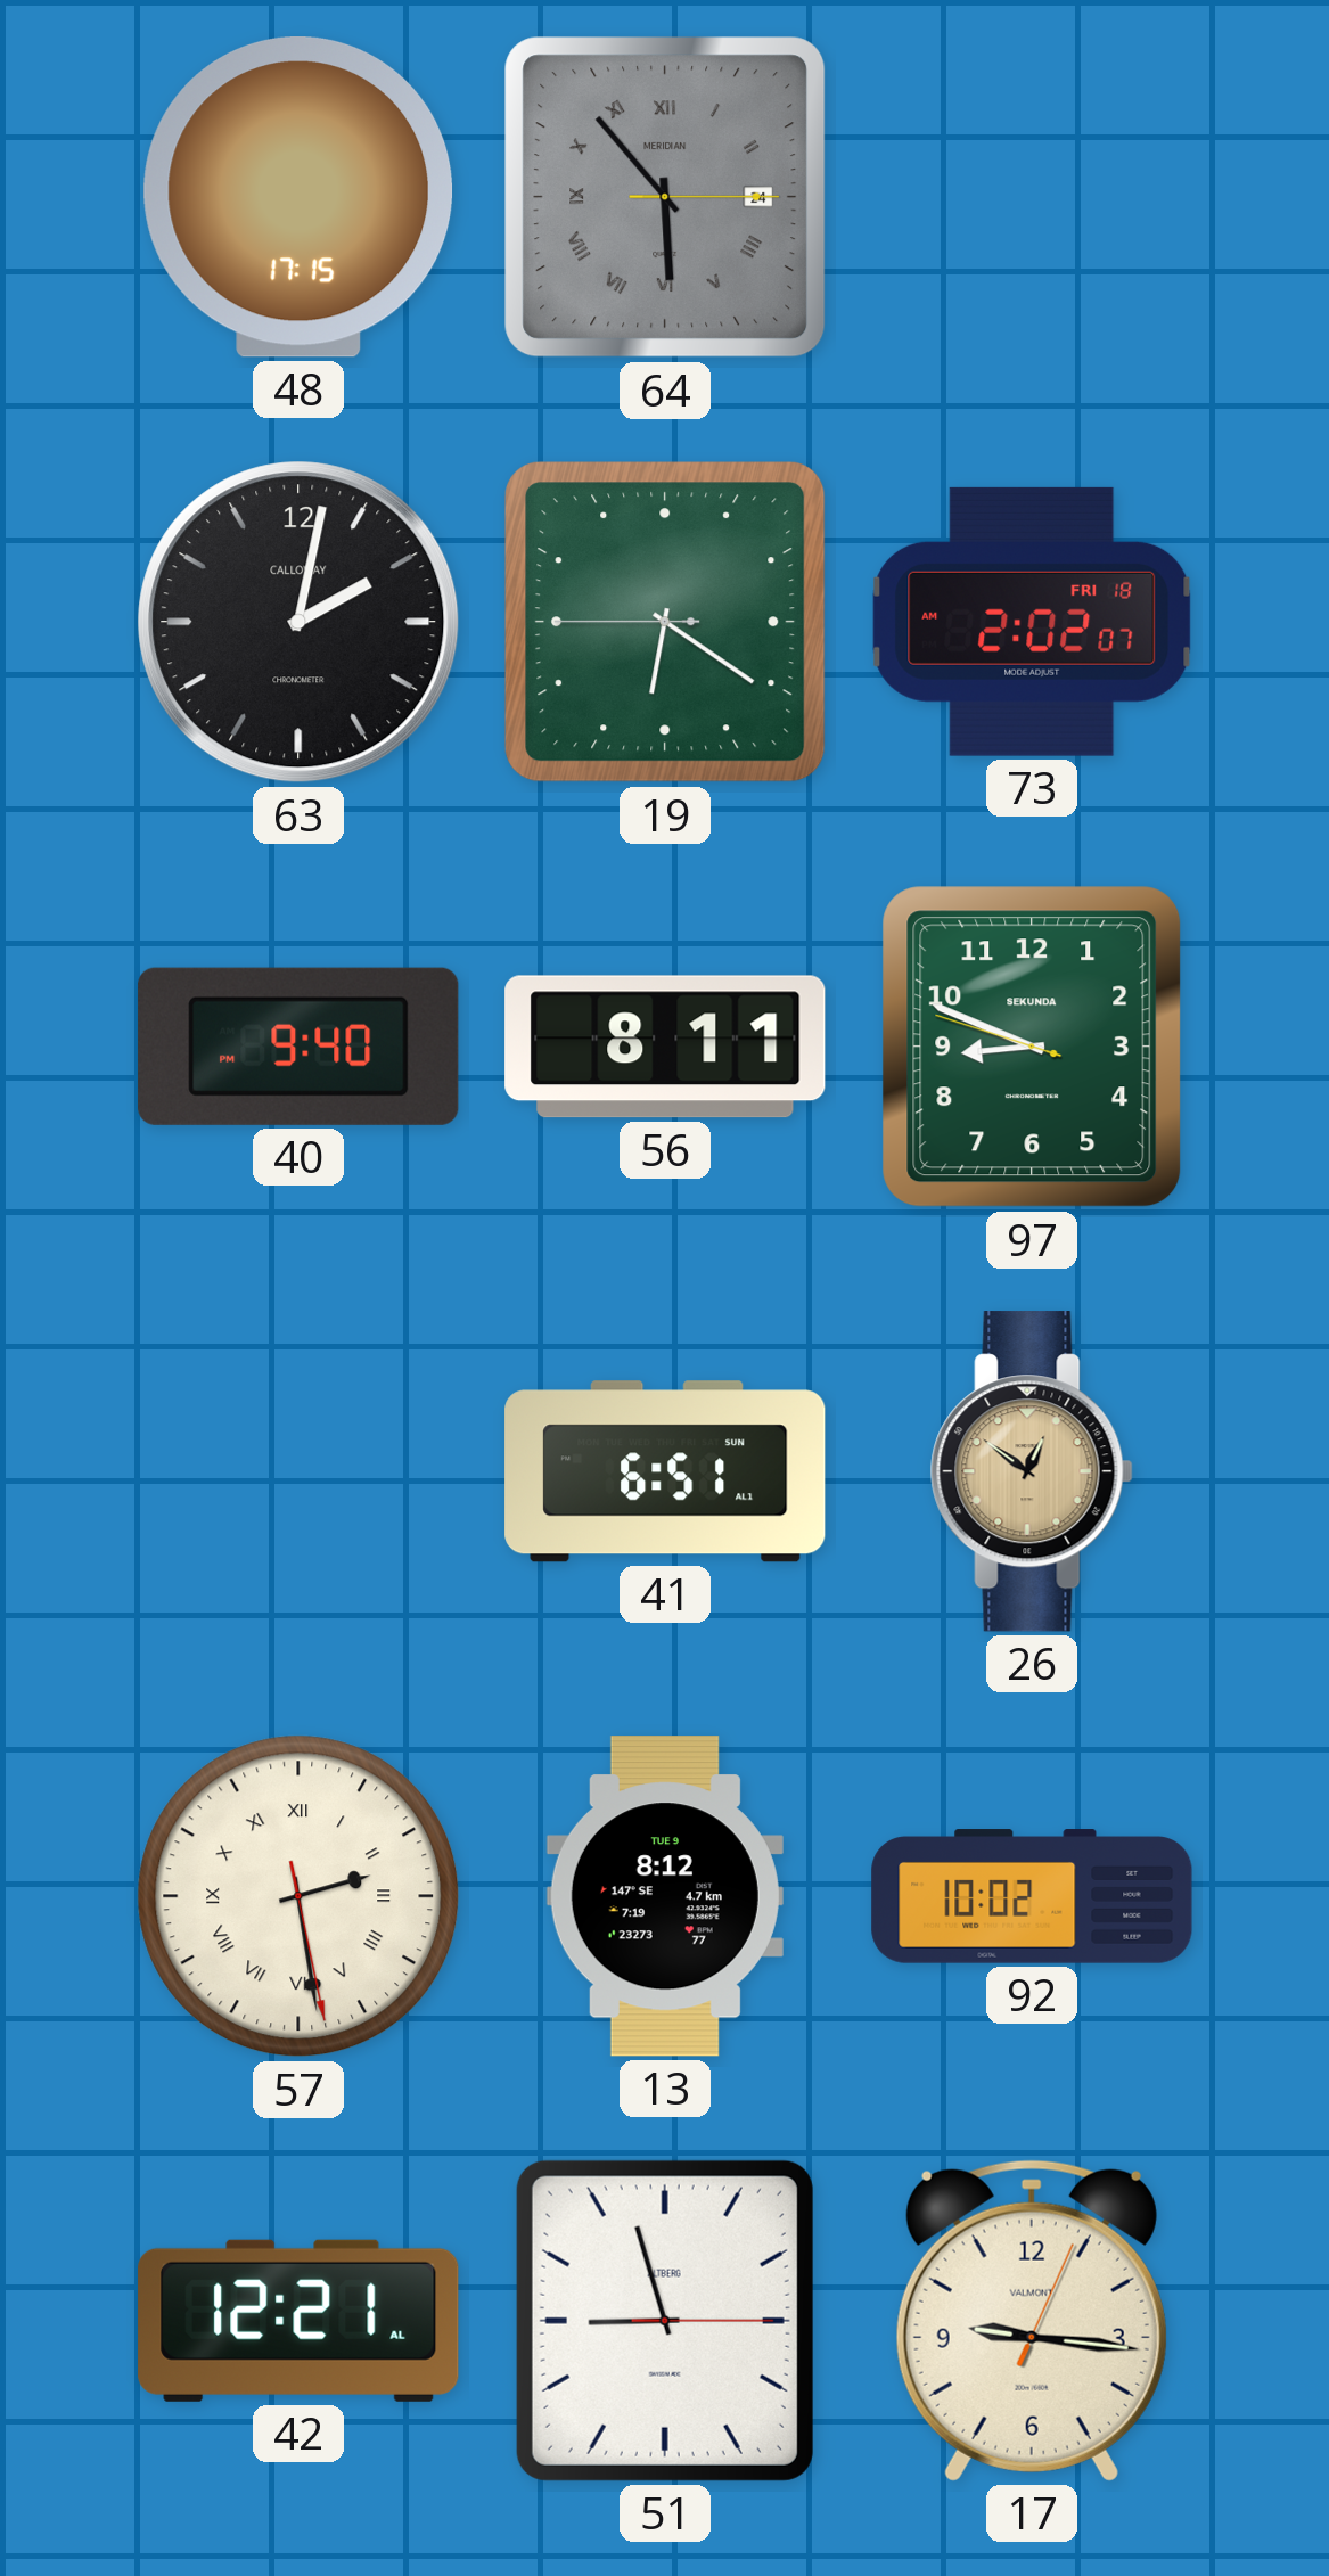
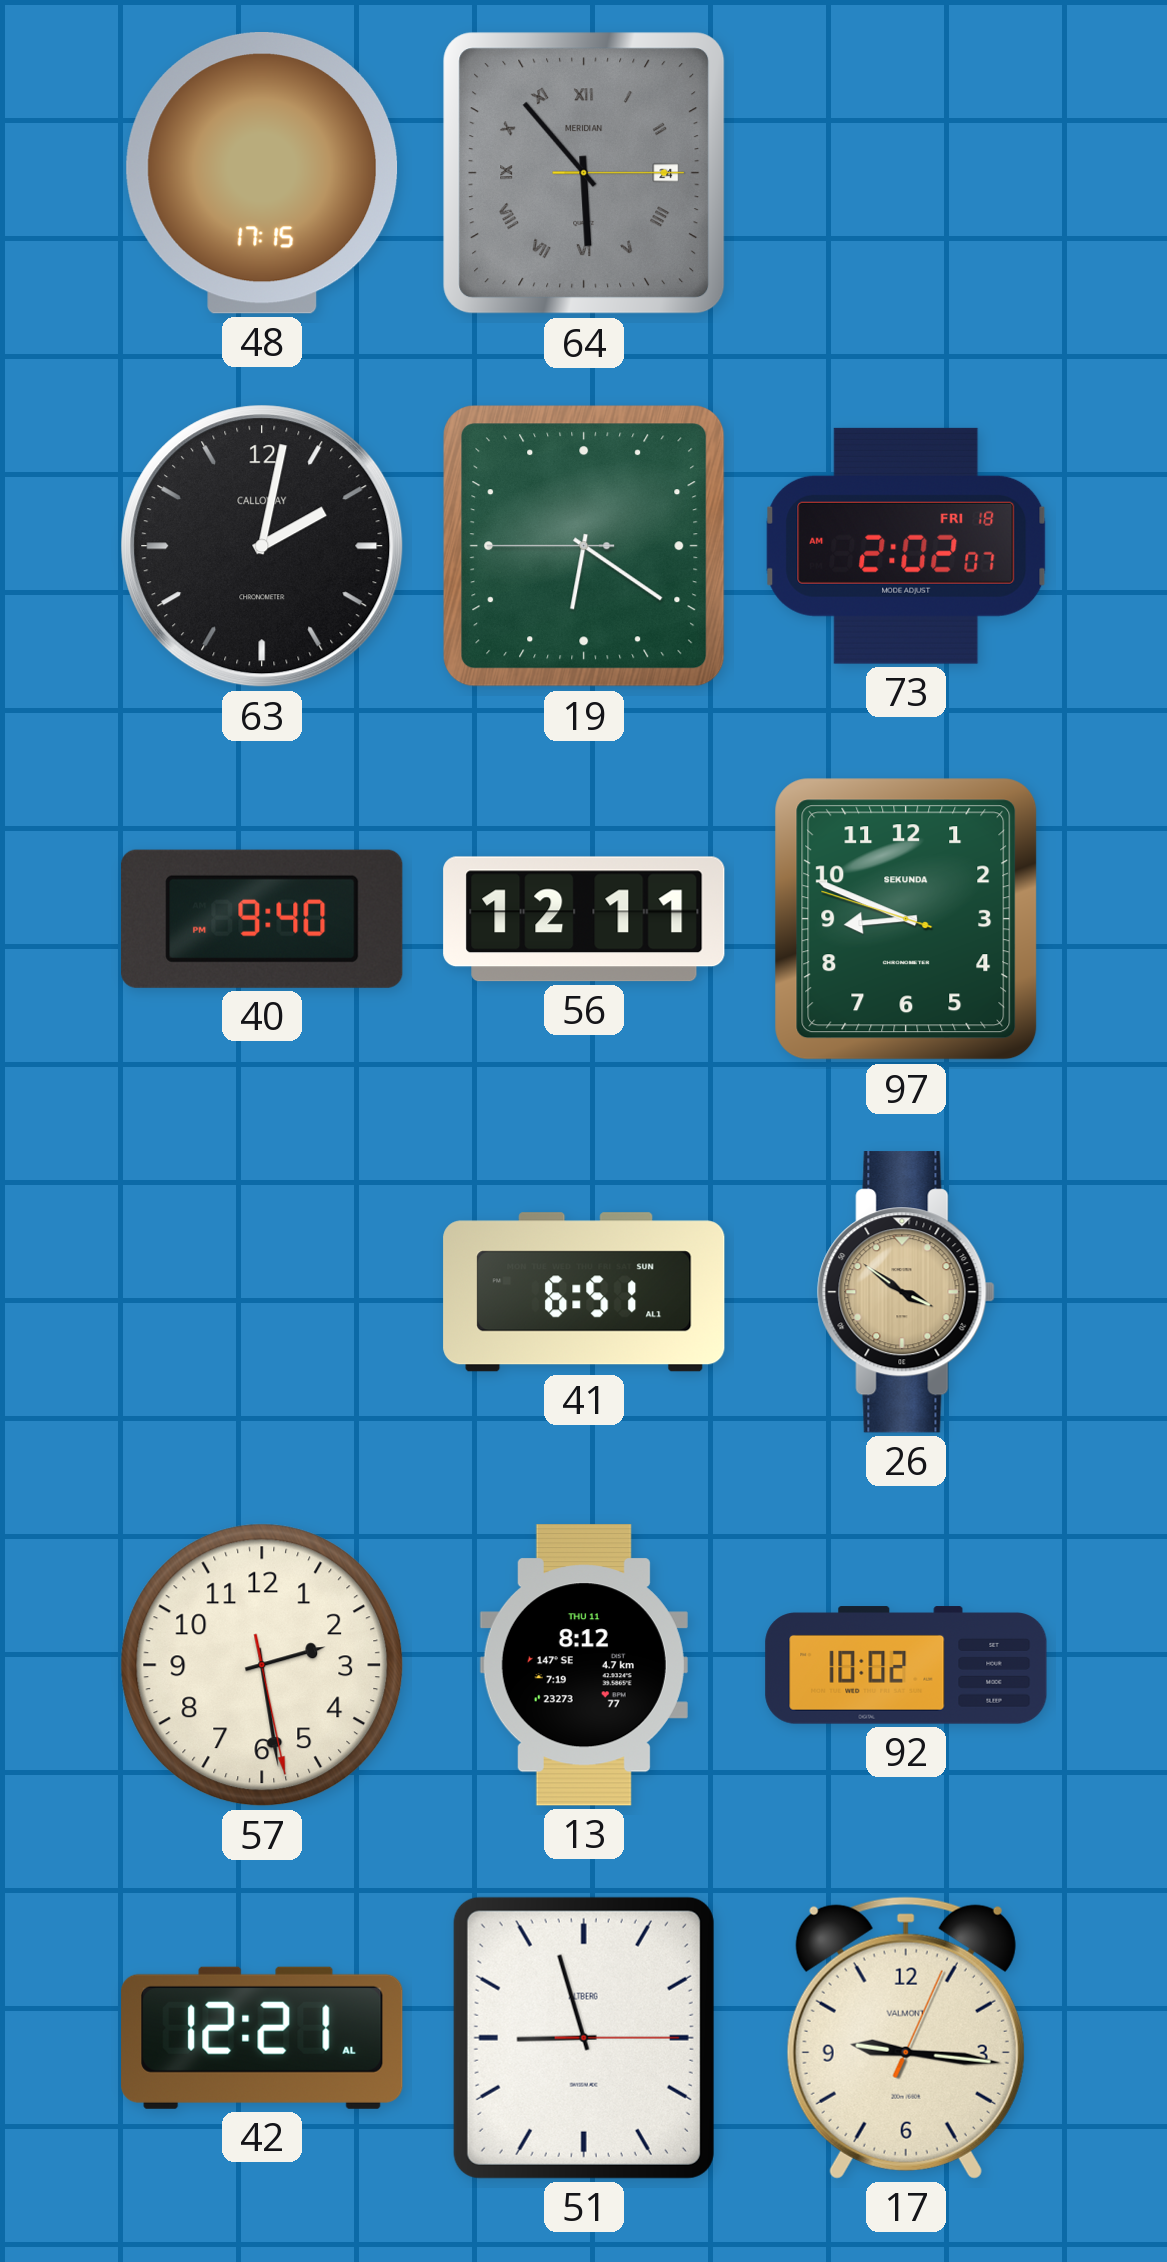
56: 8:11 -> 12:11 (584, 919)
26: 12:51 -> 3:51 (906, 1292)
57 numerals: Roman -> Arabic (262, 1665)
13 date: TUE 9 -> THU 11 (584, 1665)
